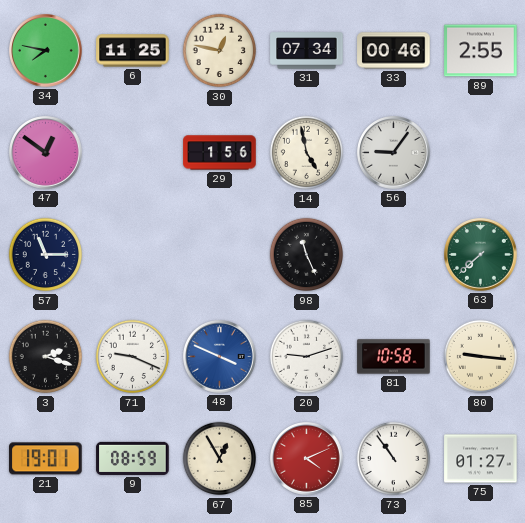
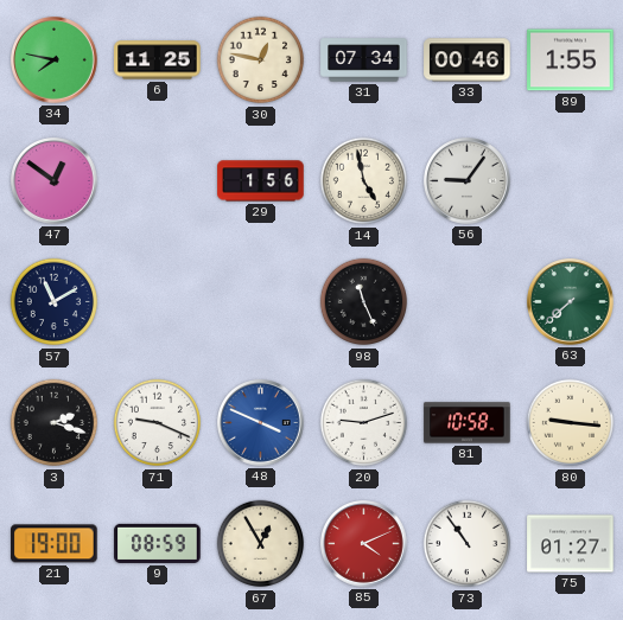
89: 2:55 -> 1:55 (571, 60)
57: 11:15 -> 11:10 (55, 302)
21: 19:01 -> 19:00 (55, 544)
